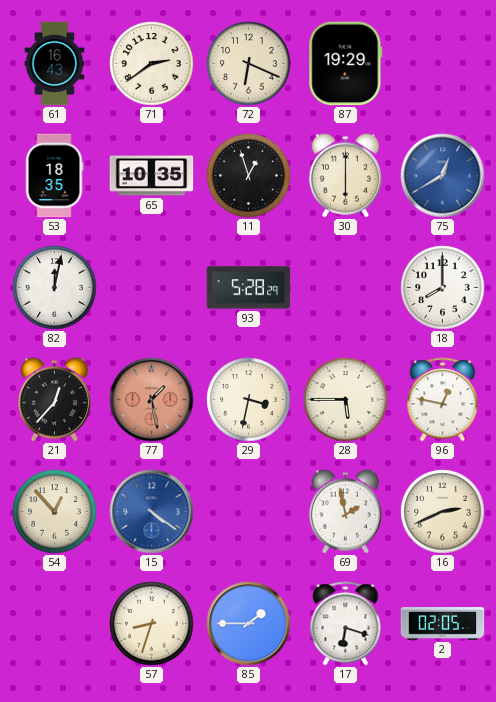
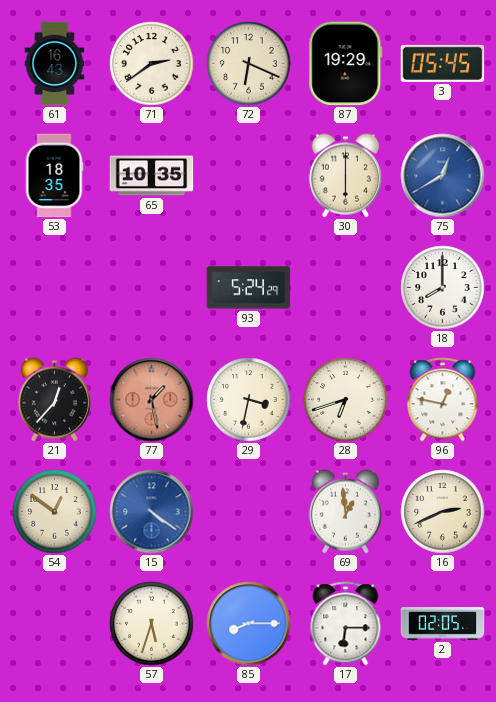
3: none -> 05:45 (443, 63)
11: 12:57 -> none (249, 176)
82: 12:02 -> none (55, 288)
93: 5:28 -> 5:24 (249, 288)
28: 5:45 -> 6:42 (346, 400)
54: 12:53 -> 12:51 (55, 512)
69: 1:58 -> 12:59 (345, 512)
57: 8:33 -> 5:33 (152, 624)
85: 1:45 -> 8:15 (249, 624)
17: 6:18 -> 6:15 (346, 624)
